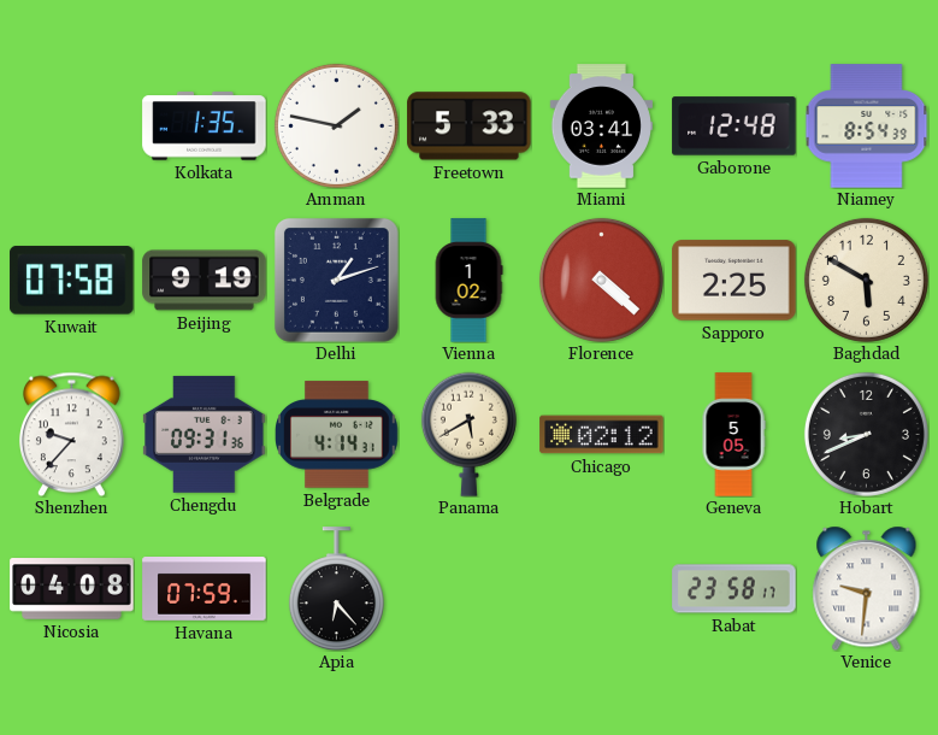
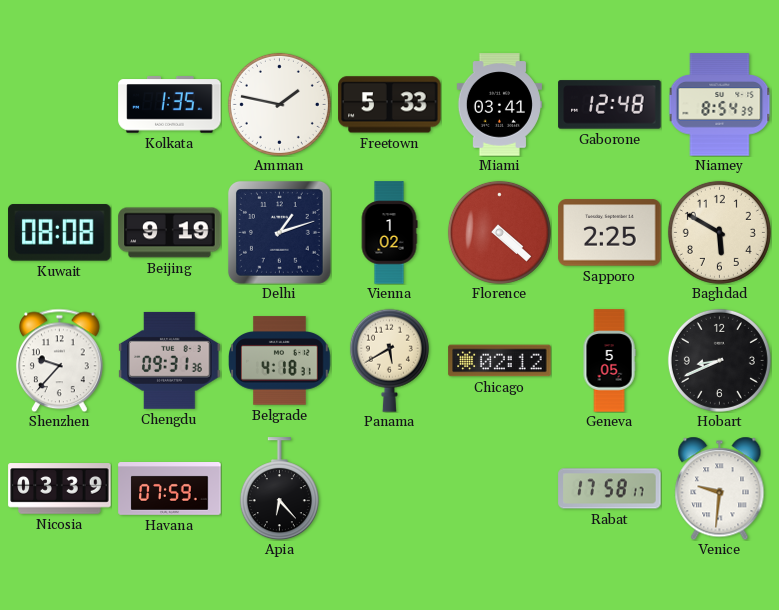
Kuwait: 07:58 -> 08:08 (60, 233)
Belgrade: 4:14 -> 4:18 (280, 361)
Nicosia: 04:08 -> 03:39 (60, 489)
Rabat: 23:58 -> 17:58 (610, 489)
